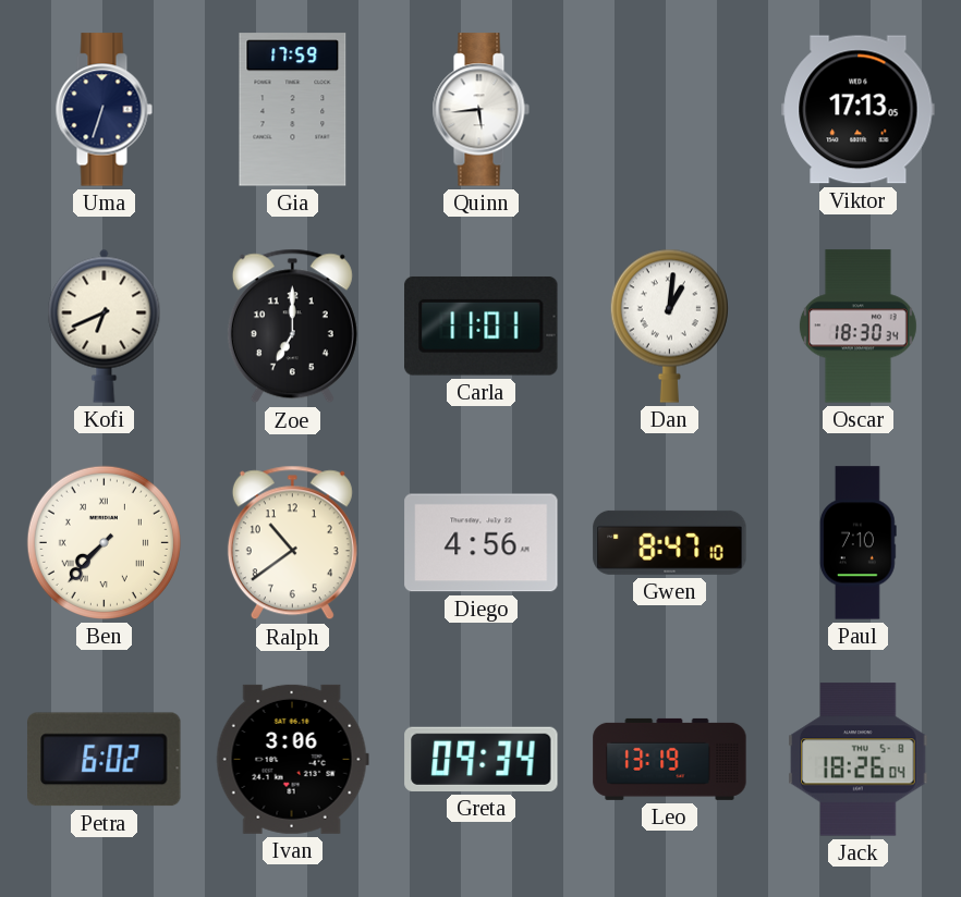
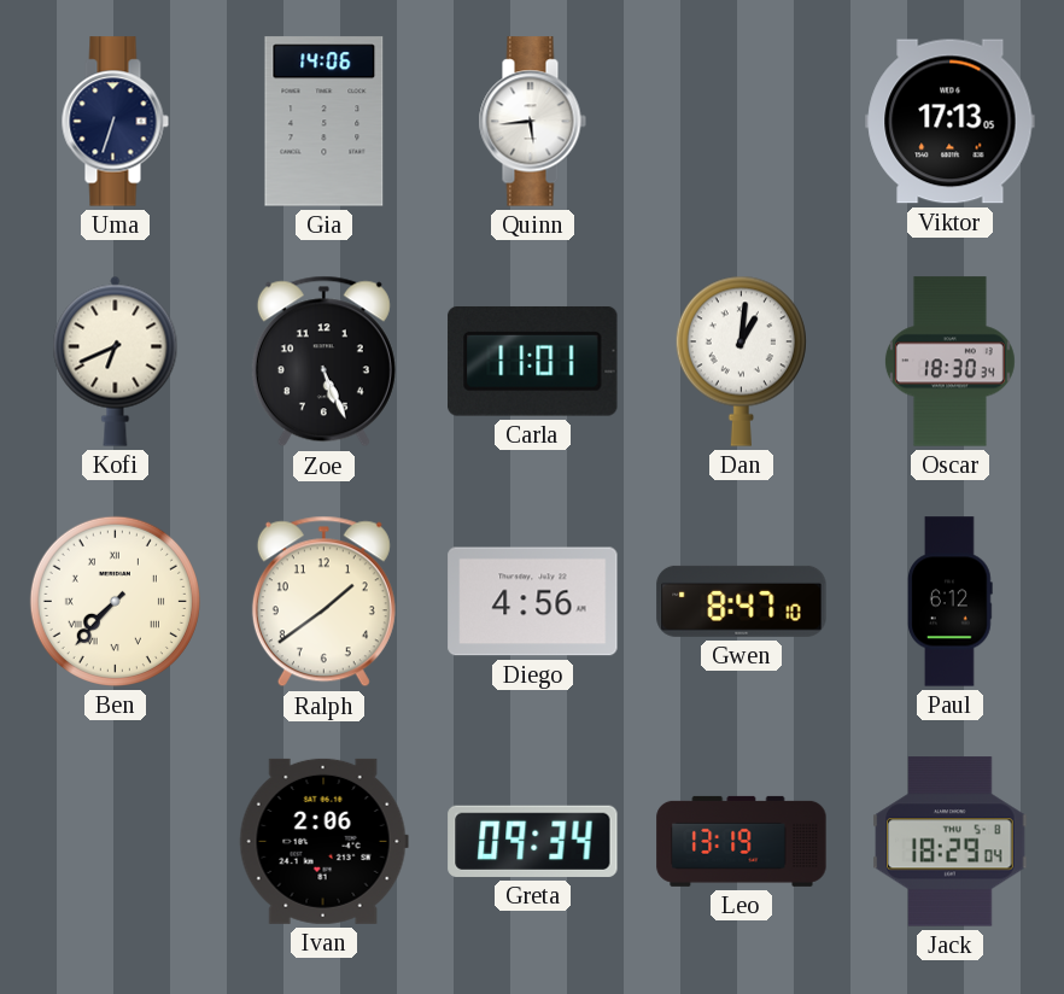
Gia: 17:59 -> 14:06 (325, 122)
Zoe: 7:00 -> 5:26 (323, 362)
Ralph: 10:39 -> 1:39 (323, 602)
Paul: 7:10 -> 6:12 (949, 602)
Petra: 6:02 -> none (105, 760)
Ivan: 3:06 -> 2:06 (323, 841)
Jack: 18:26 -> 18:29 (951, 842)
